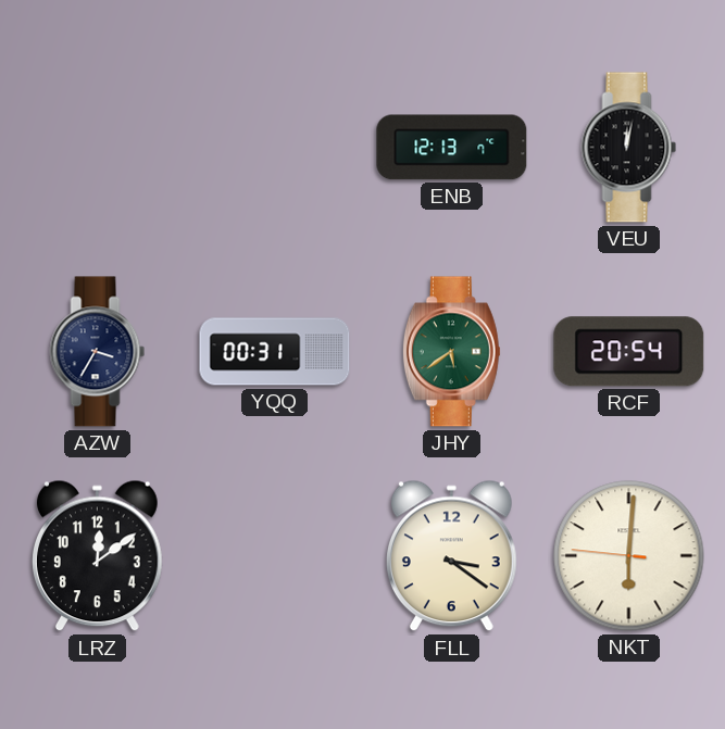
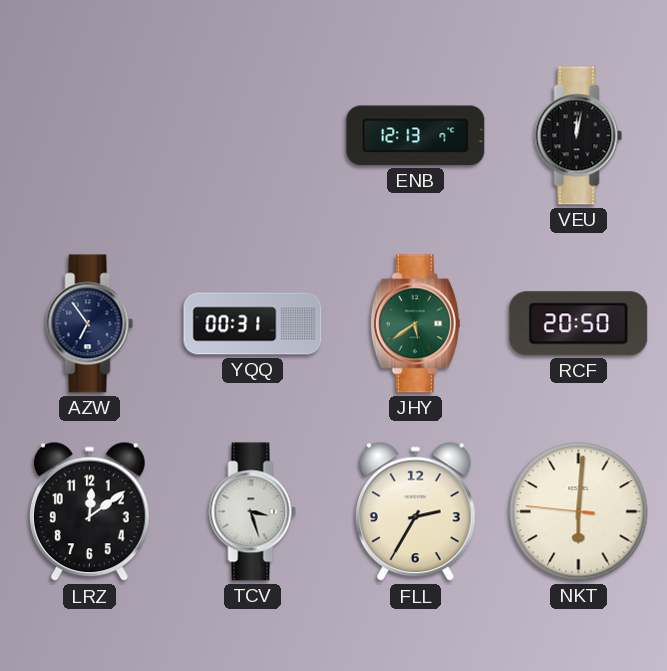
AZW: 3:35 -> 6:54 (90, 324)
RCF: 20:54 -> 20:50 (579, 324)
TCV: none -> 3:27 (253, 512)
FLL: 3:21 -> 2:35 (415, 512)
